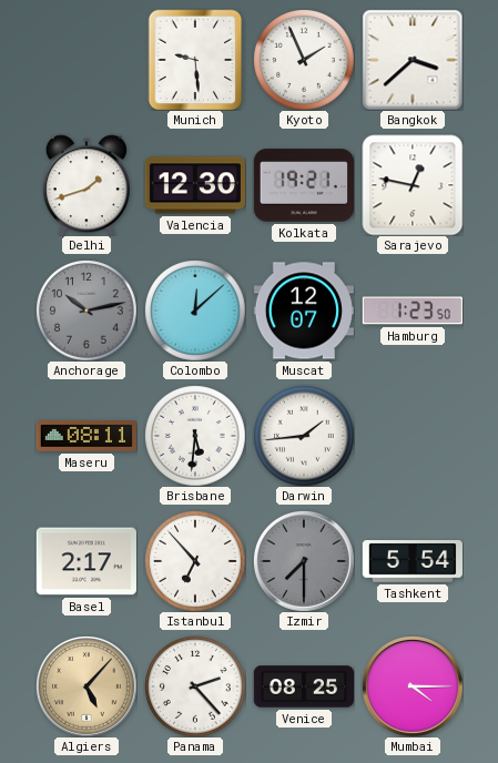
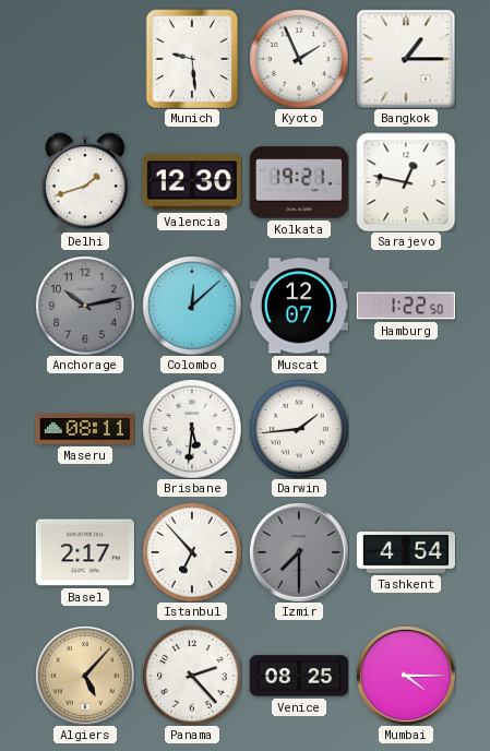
Bangkok: 3:38 -> 1:15 (406, 59)
Hamburg: 1:23 -> 1:22 (406, 306)
Tashkent: 5:54 -> 4:54 (405, 552)
